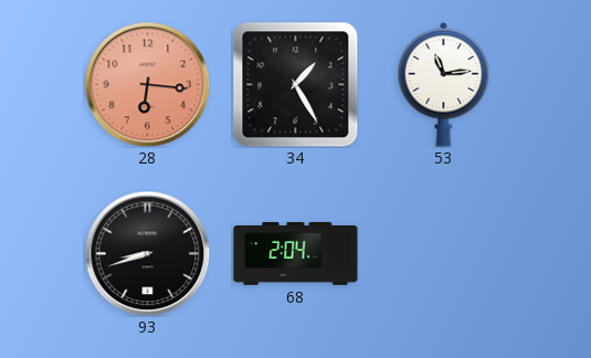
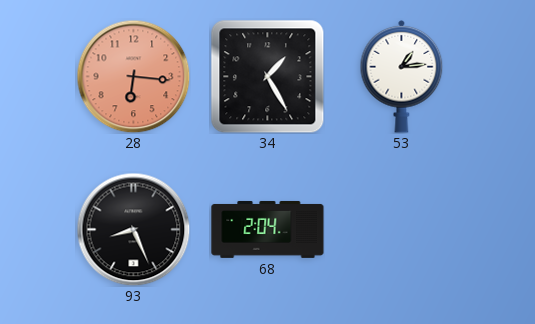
53: 11:14 -> 1:14 (402, 76)
93: 8:42 -> 8:26 (133, 229)
